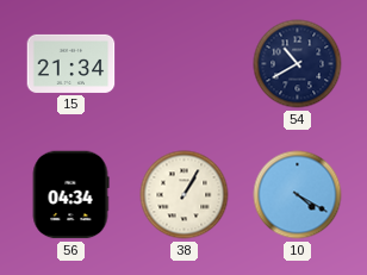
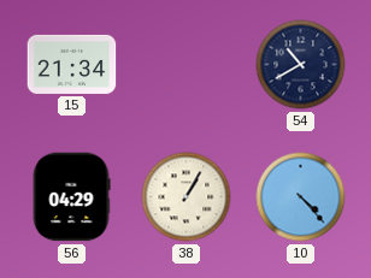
56: 04:34 -> 04:29 (71, 197)
10: 4:20 -> 4:23 (301, 197)
